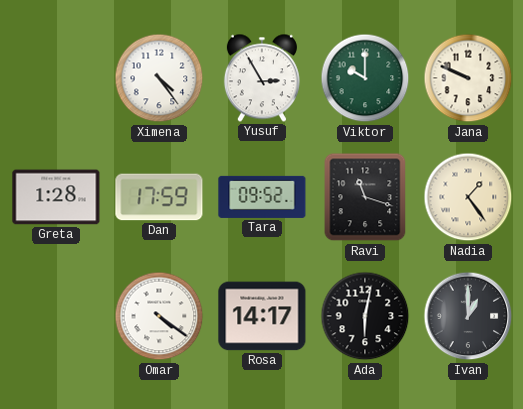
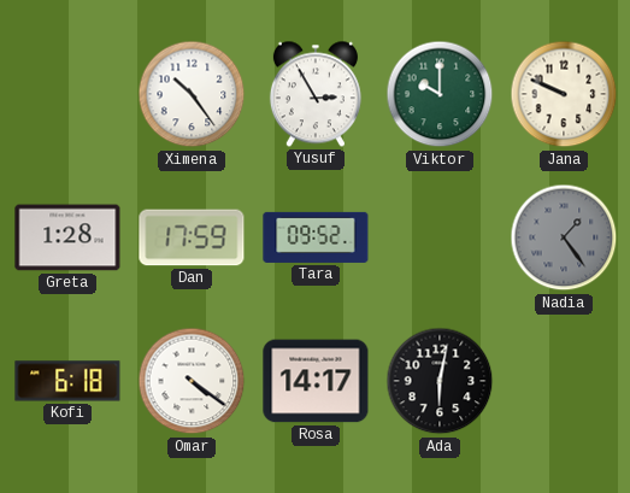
Ximena: 4:24 -> 10:24 (192, 94)
Ravi: 11:18 -> none (365, 197)
Nadia dial: cream -> grey (564, 237)
Kofi: none -> 6:18 (67, 381)
Ivan: 1:00 -> none (468, 316)
